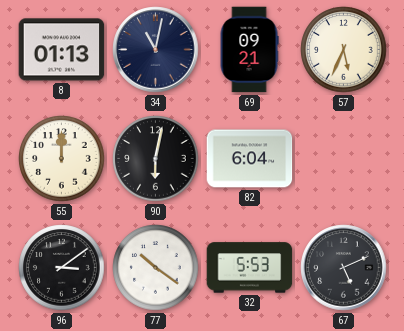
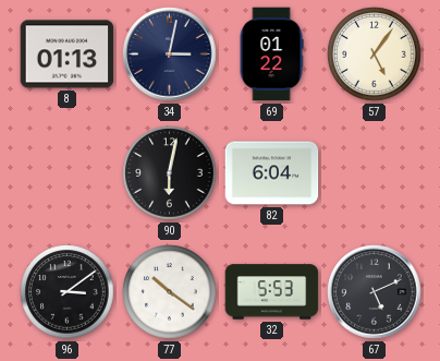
34: 11:02 -> 3:02 (170, 55)
69: 09:21 -> 01:22 (271, 55)
57: 5:34 -> 5:06 (375, 55)
55: 12:00 -> none (62, 159)
